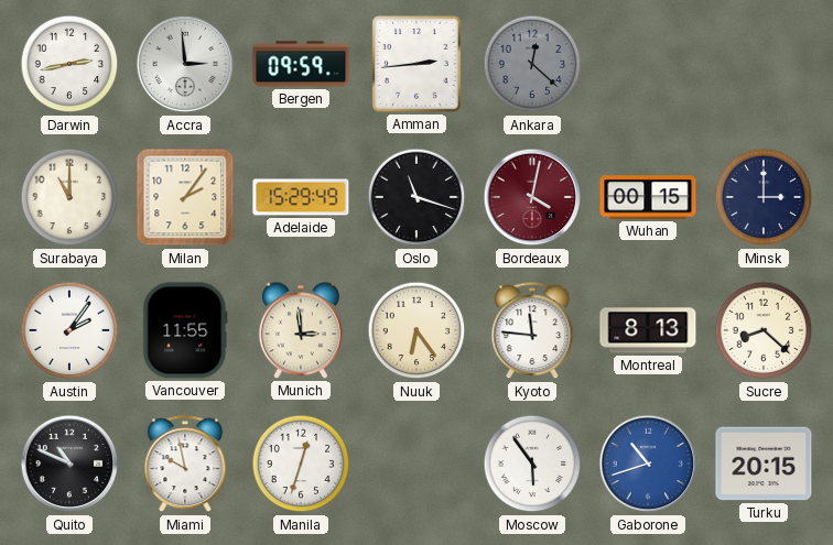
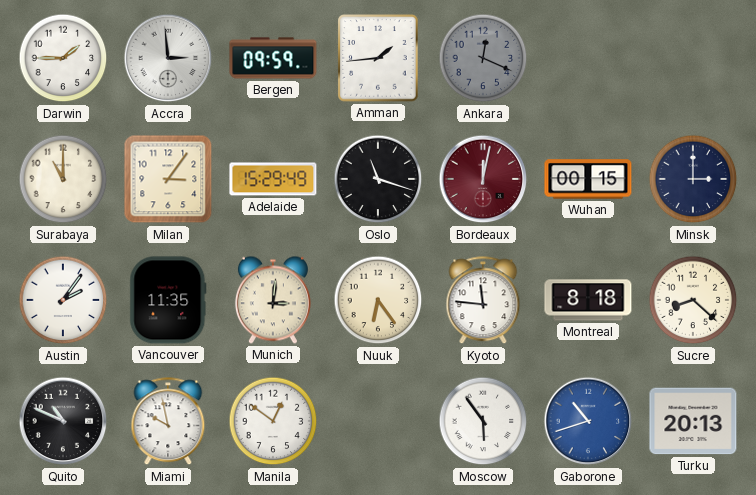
Darwin: 2:43 -> 1:45 (63, 58)
Amman: 2:44 -> 1:44 (378, 58)
Ankara: 12:22 -> 12:19 (483, 58)
Milan: 2:06 -> 3:06 (168, 179)
Bordeaux: 4:02 -> 12:02 (483, 179)
Vancouver: 11:55 -> 11:35 (168, 300)
Munich: 2:59 -> 3:01 (273, 300)
Montreal: 8:13 -> 8:18 (588, 300)
Manila: 12:33 -> 12:51 (273, 421)
Turku: 20:15 -> 20:13 (693, 421)
